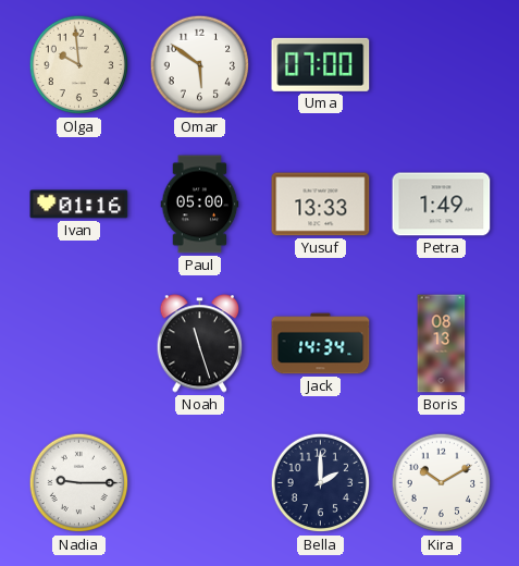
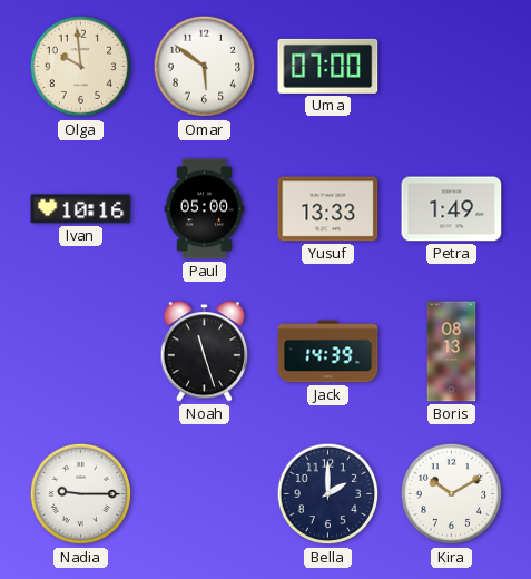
Ivan: 01:16 -> 10:16 (81, 209)
Jack: 14:34 -> 14:39 (328, 352)
